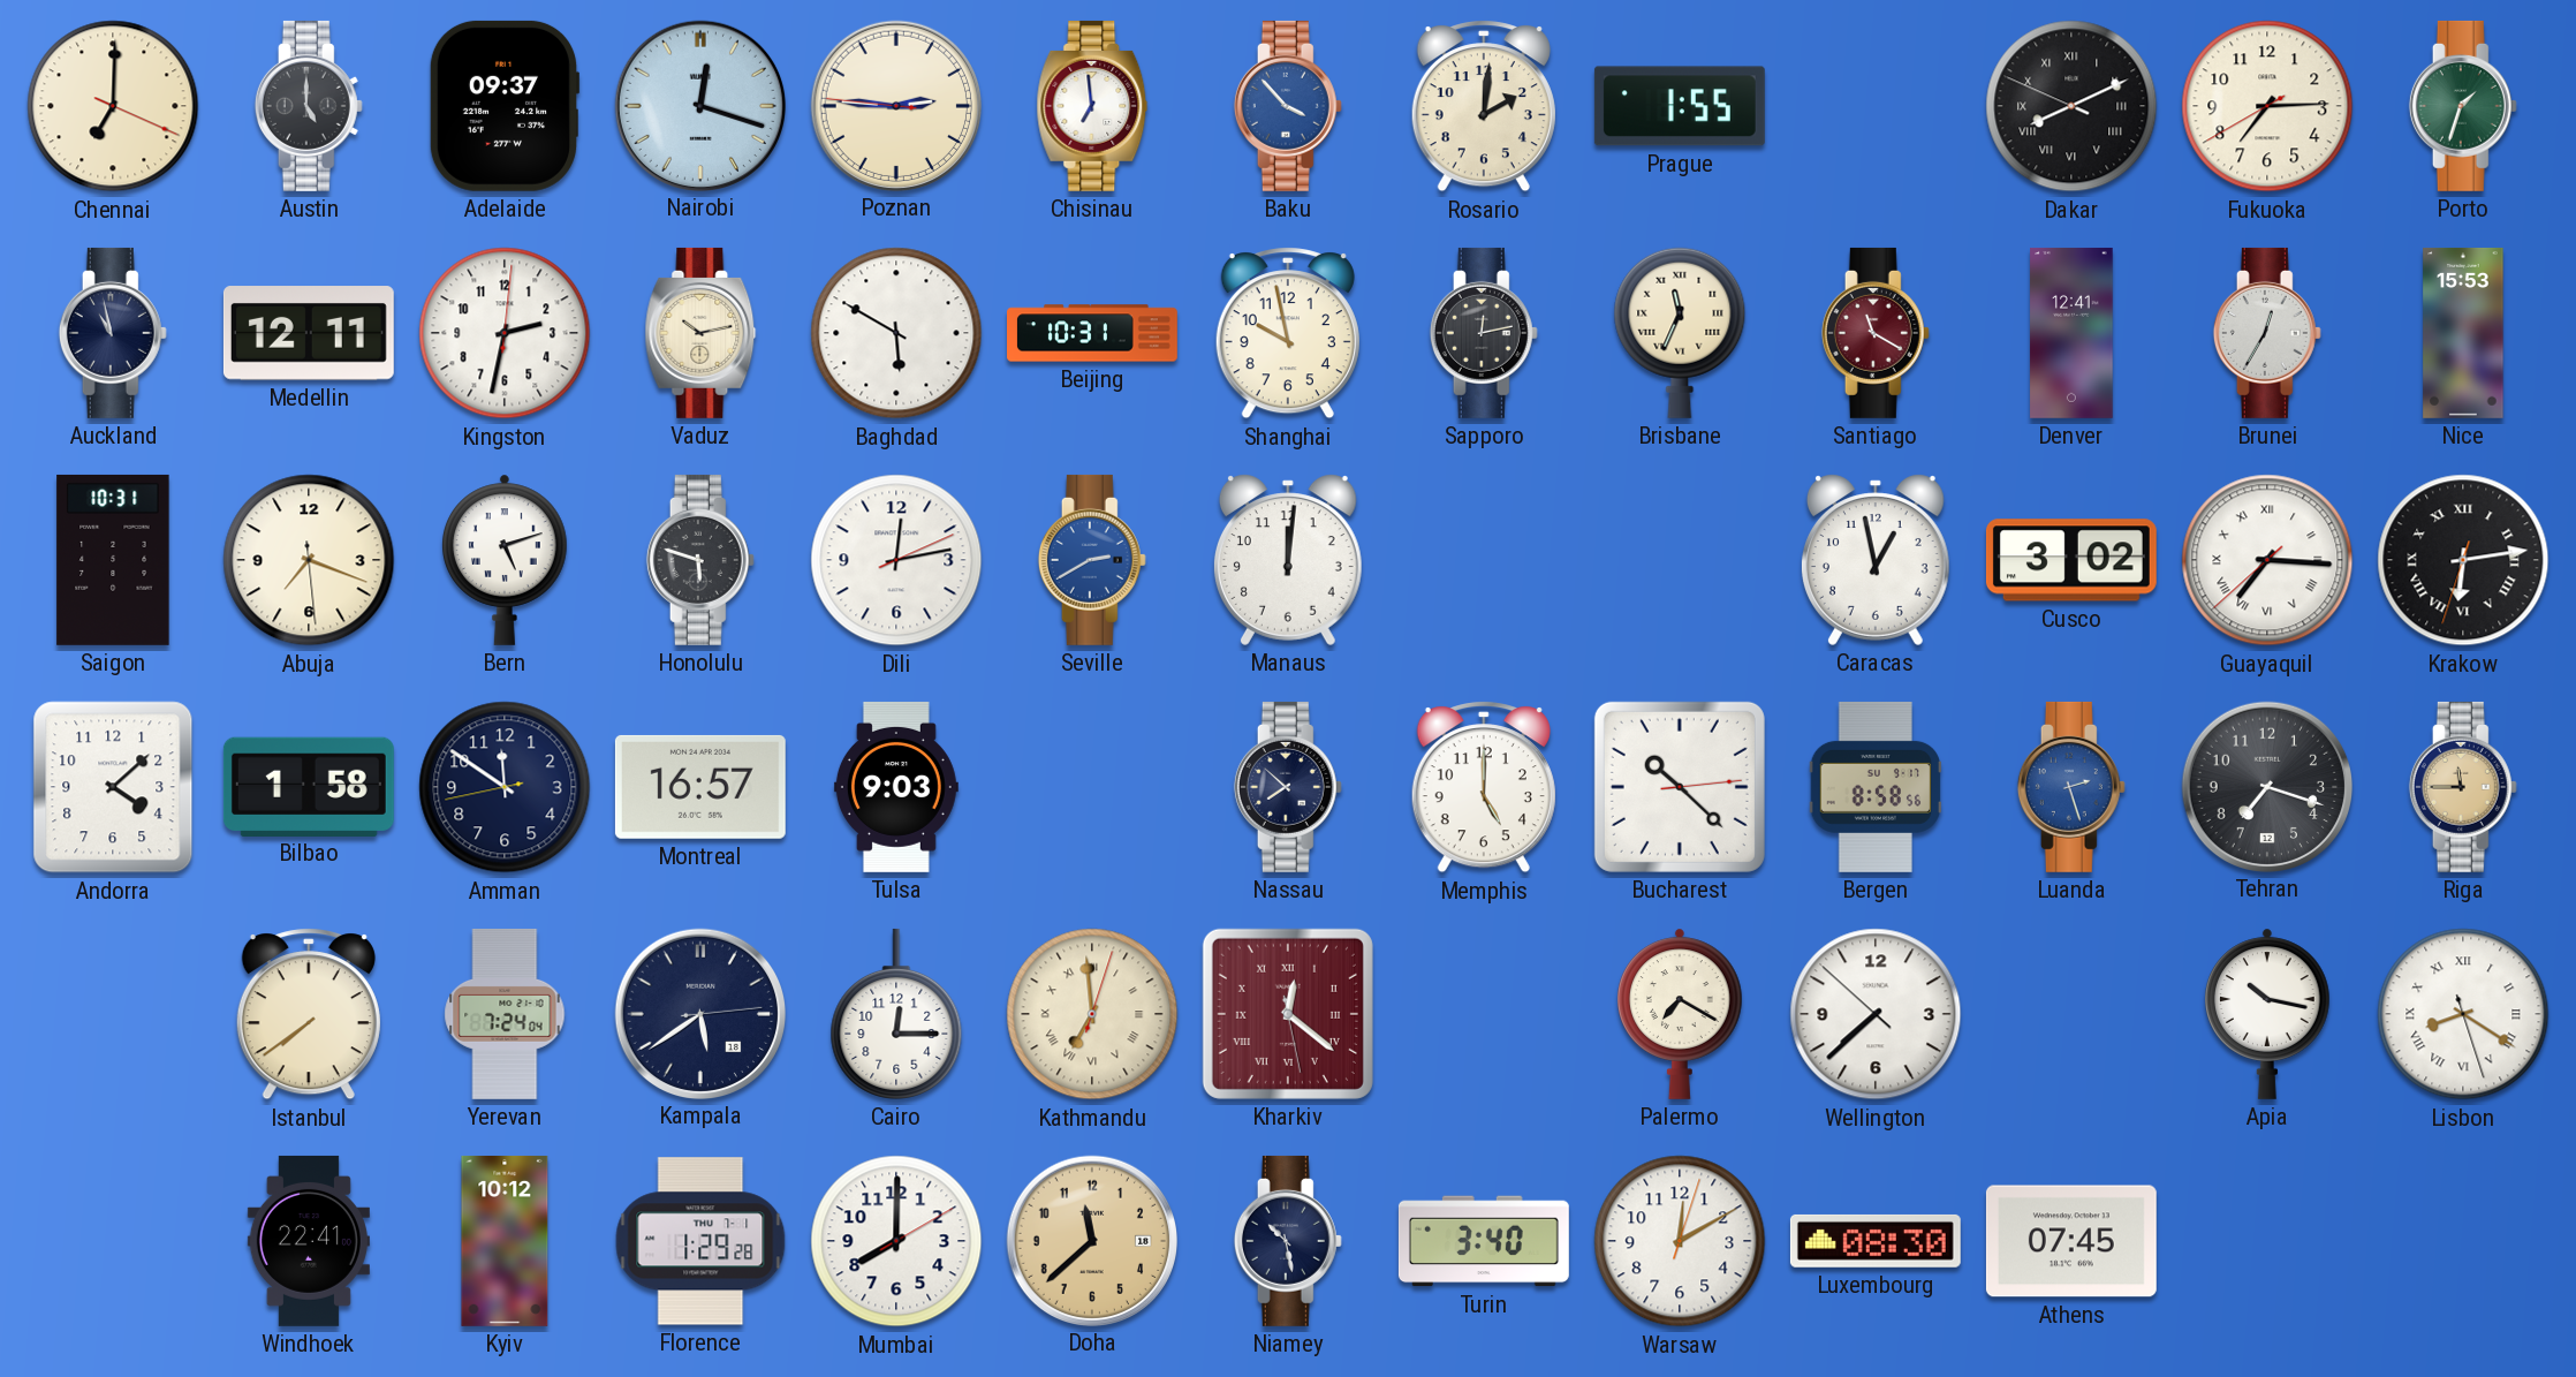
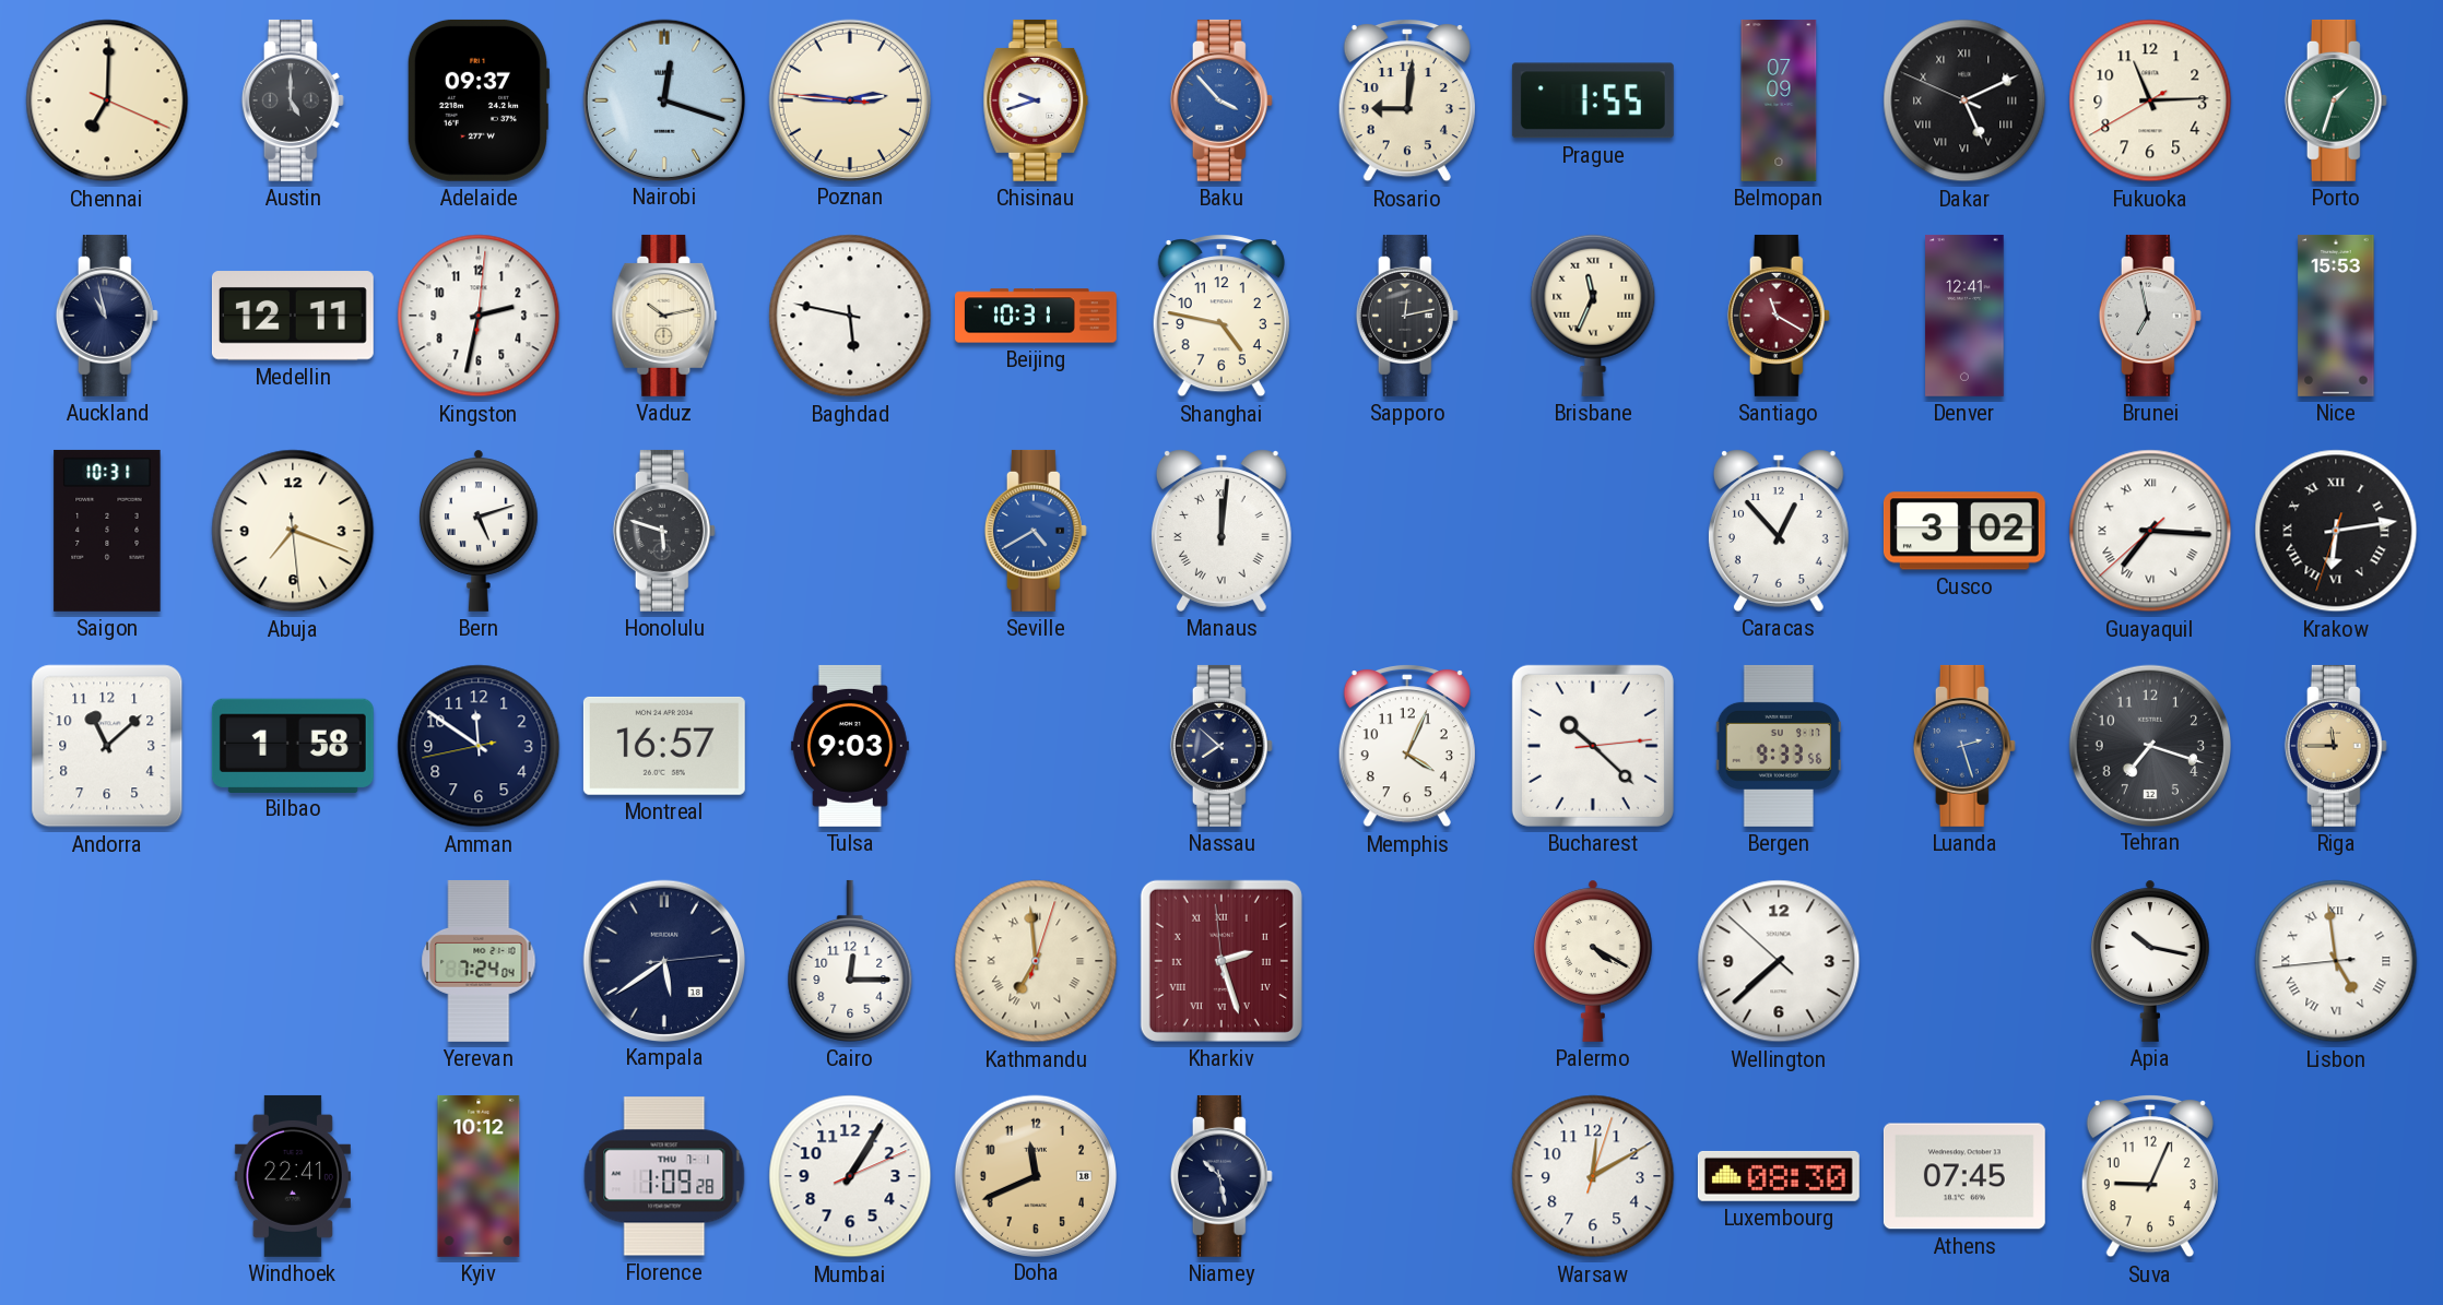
Chisinau: 6:59 -> 9:42 (1036, 100)
Rosario: 2:01 -> 9:01 (1407, 100)
Belmopan: none -> 07:09 (1779, 100)
Dakar: 8:10 -> 5:10 (1964, 100)
Fukuoka: 7:14 -> 11:14 (2150, 100)
Baghdad: 5:50 -> 5:47 (850, 316)
Shanghai: 9:58 -> 4:47 (1221, 316)
Brunei: 12:35 -> 6:58 (2150, 316)
Dili: 12:13 -> none (896, 560)
Seville: 2:40 -> 4:40 (1036, 531)
Manaus numerals: Arabic -> Roman (1221, 531)
Caracas: 12:58 -> 12:53 (1779, 531)
Andorra: 4:08 -> 11:08 (107, 746)
Memphis: 5:00 -> 4:04 (1407, 746)
Bergen: 8:58 -> 9:33 (1778, 746)
Istanbul: 7:39 -> none (309, 1014)
Kharkiv: 12:21 -> 2:26 (1221, 961)
Palermo: 7:20 -> 4:20 (1594, 961)
Lisbon: 8:20 -> 4:58 (2336, 961)
Florence: 1:29 -> 1:09 (664, 1176)
Mumbai: 8:00 -> 1:05 (850, 1176)
Doha: 11:38 -> 11:41 (1035, 1175)
Turin: 3:40 -> none (1484, 1241)
Suva: none -> 9:04 (2150, 1176)
